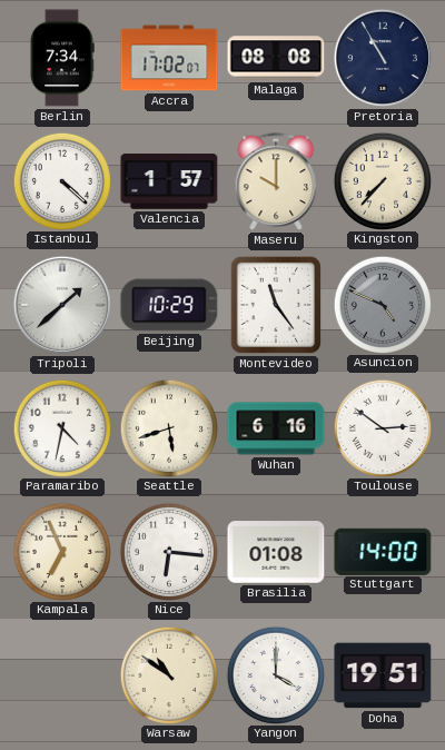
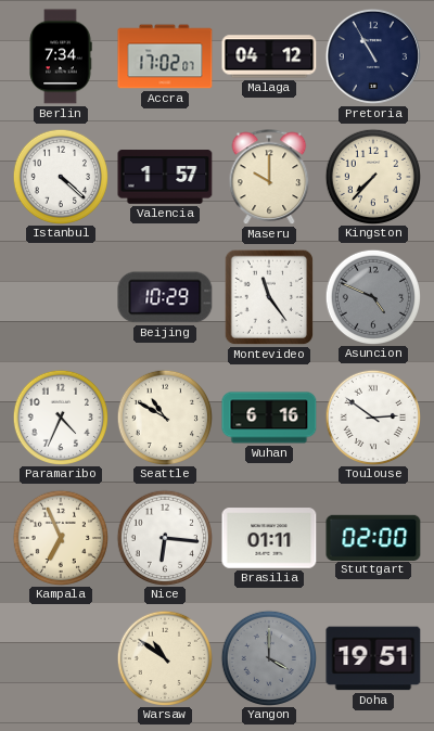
Malaga: 08:08 -> 04:12 (269, 56)
Tripoli: 1:38 -> none (62, 305)
Paramaribo: 4:32 -> 4:34 (60, 416)
Seattle: 5:42 -> 10:50 (164, 416)
Brasilia: 01:08 -> 01:11 (269, 538)
Stuttgart: 14:00 -> 02:00 (373, 537)
Yangon dial: white -> grey (268, 657)
